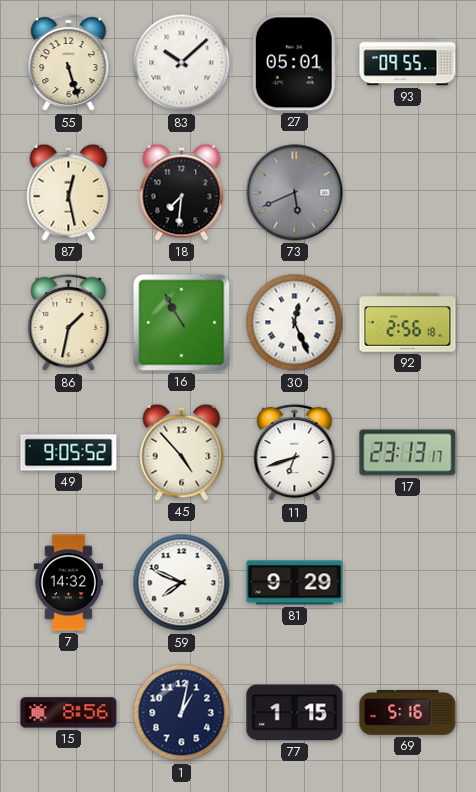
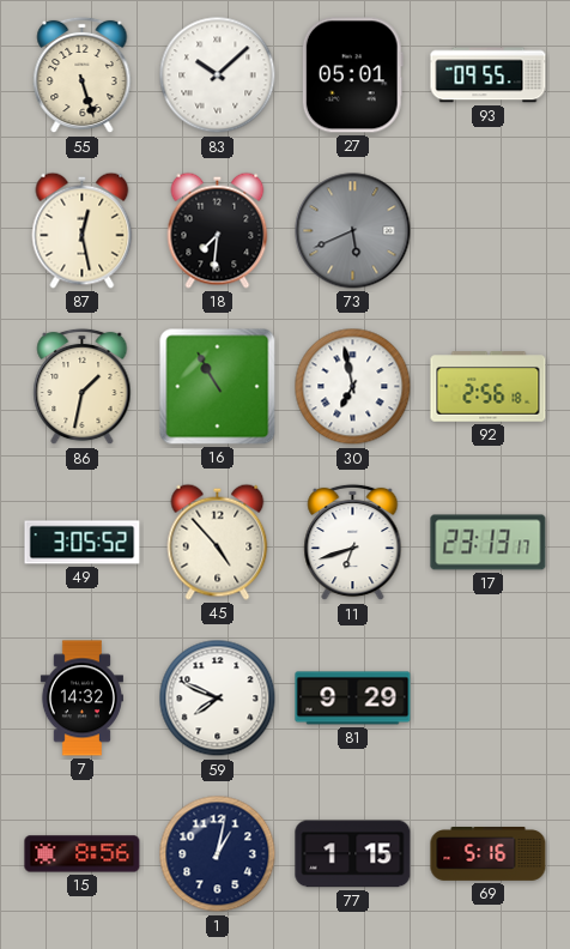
30: 12:26 -> 6:58 (353, 387)
49: 9:05 -> 3:05 (83, 543)
